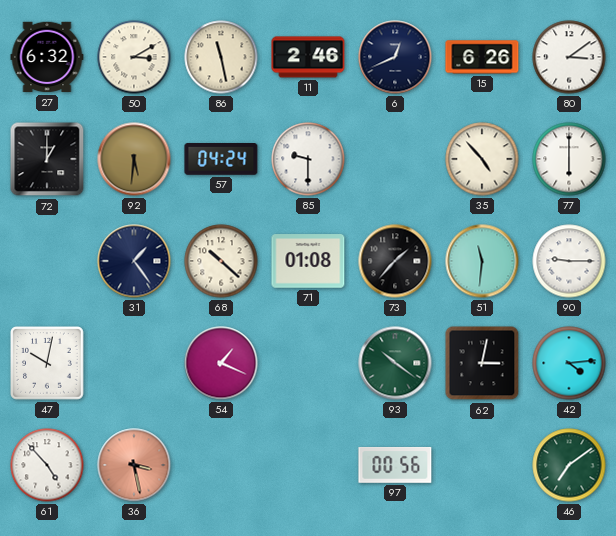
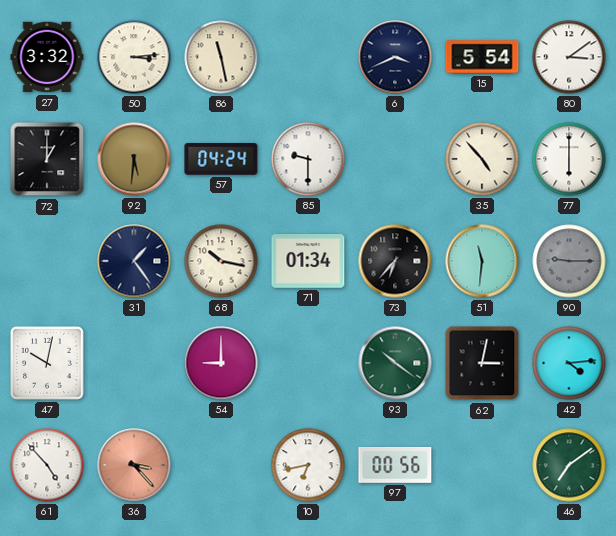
27: 6:32 -> 3:32 (47, 57)
50: 3:10 -> 3:14 (134, 57)
11: 2:46 -> none (308, 57)
6: 12:41 -> 3:41 (395, 57)
15: 6:26 -> 5:54 (482, 57)
68: 10:22 -> 10:17 (221, 261)
71: 01:08 -> 01:34 (308, 261)
73: 1:37 -> 6:37 (395, 261)
90 dial: white -> grey (569, 261)
54: 1:19 -> 9:00 (221, 363)
36: 3:28 -> 3:23 (134, 465)
10: none -> 6:43 (308, 465)
